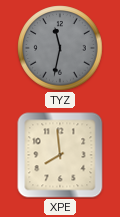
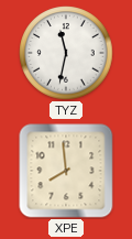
TYZ dial: grey -> white (66, 53)
